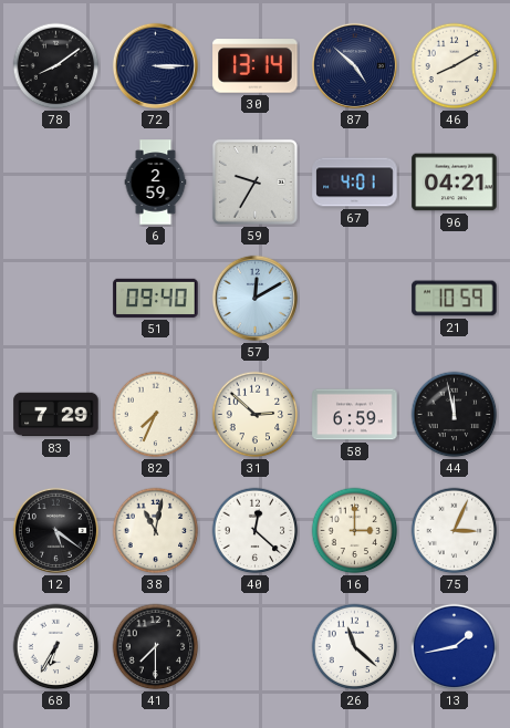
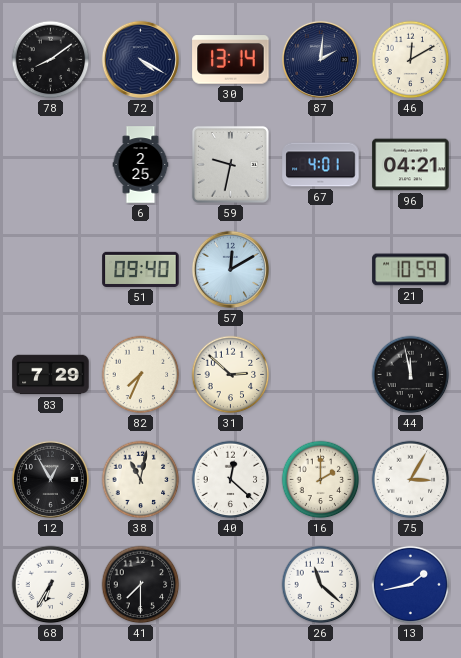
72: 3:15 -> 4:20 (140, 59)
87: 4:52 -> 2:01 (320, 59)
46: 8:10 -> 12:10 (411, 60)
6: 2:59 -> 2:25 (141, 165)
59: 9:35 -> 9:32 (230, 164)
58: 6:59 -> none (355, 415)
12: 5:21 -> 12:55 (50, 479)
16: 3:00 -> 2:00 (321, 480)
75: 3:04 -> 3:05 (411, 480)
